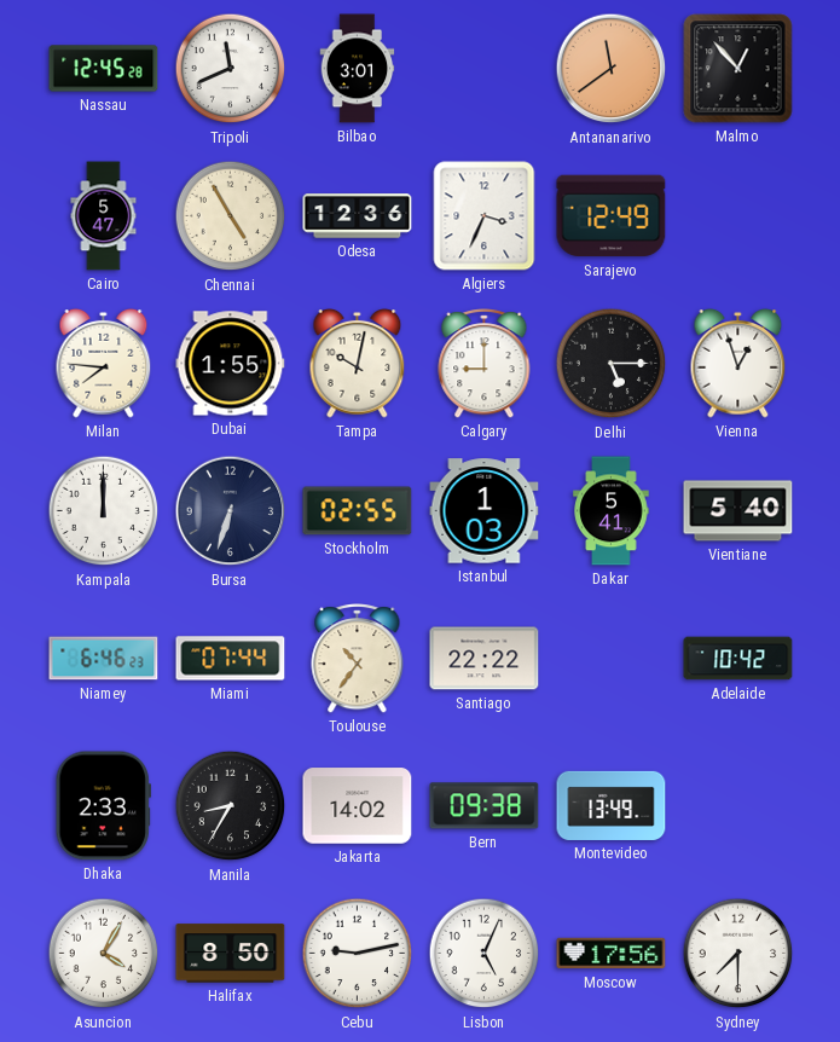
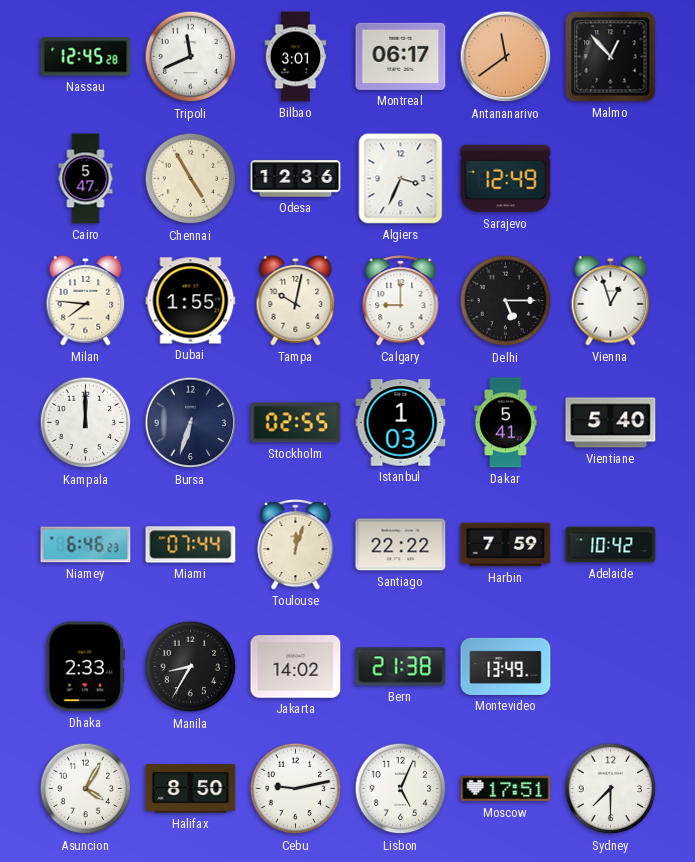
Montreal: none -> 06:17 (401, 56)
Toulouse: 10:36 -> 12:03 (296, 545)
Harbin: none -> 7:59 (506, 545)
Bern: 09:38 -> 21:38 (401, 667)
Moscow: 17:56 -> 17:51 (506, 789)
